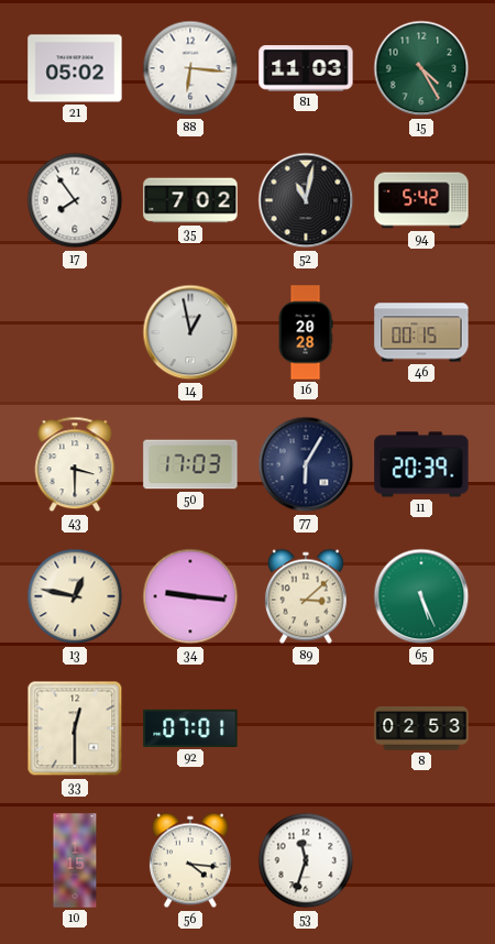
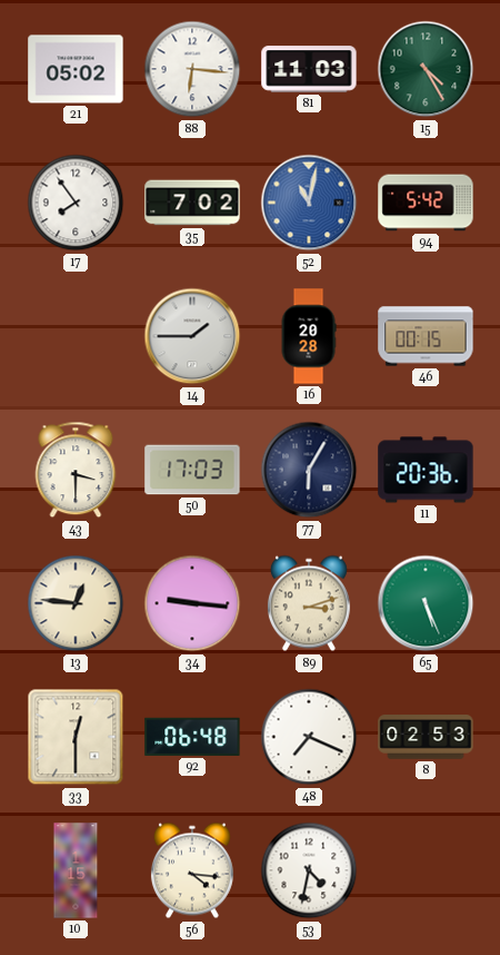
52 dial: black -> blue (309, 203)
14: 12:58 -> 1:45 (192, 336)
11: 20:39 -> 20:36 (426, 470)
13: 12:47 -> 12:46 (76, 603)
89: 3:08 -> 3:12 (309, 603)
92: 07:01 -> 06:48 (192, 737)
48: none -> 7:19 (309, 737)
53: 11:33 -> 4:32 (309, 870)
